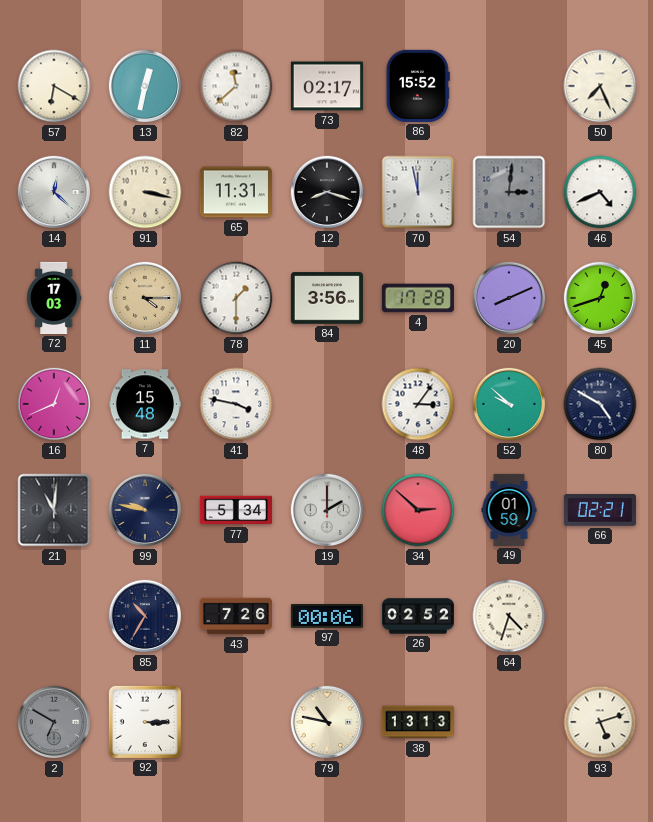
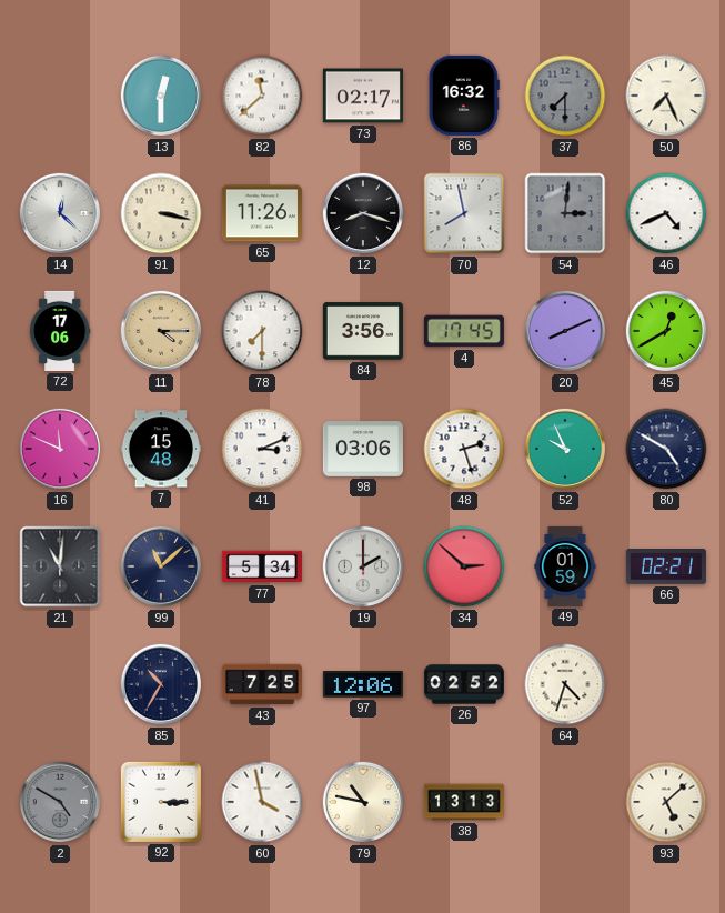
57: 6:20 -> none (54, 86)
13: 12:32 -> 12:30 (161, 96)
86: 15:52 -> 16:32 (464, 96)
37: none -> 7:30 (565, 96)
65: 11:31 -> 11:26 (262, 213)
70: 11:58 -> 7:58 (464, 213)
72: 17:03 -> 17:06 (61, 331)
78: 1:30 -> 7:30 (262, 331)
4: 17:28 -> 17:45 (464, 331)
45: 12:42 -> 12:40 (666, 331)
16: 12:41 -> 11:49 (60, 449)
41: 3:47 -> 3:11 (262, 449)
98: none -> 03:06 (363, 450)
48: 3:06 -> 2:27 (464, 449)
52: 9:52 -> 9:56 (565, 449)
99: 9:47 -> 11:08 (161, 566)
43: 7:26 -> 7:25 (262, 684)
97: 00:06 -> 12:06 (363, 684)
2: 6:50 -> 4:50 (60, 802)
60: none -> 3:58 (262, 802)
93: 5:12 -> 5:08 (666, 802)
